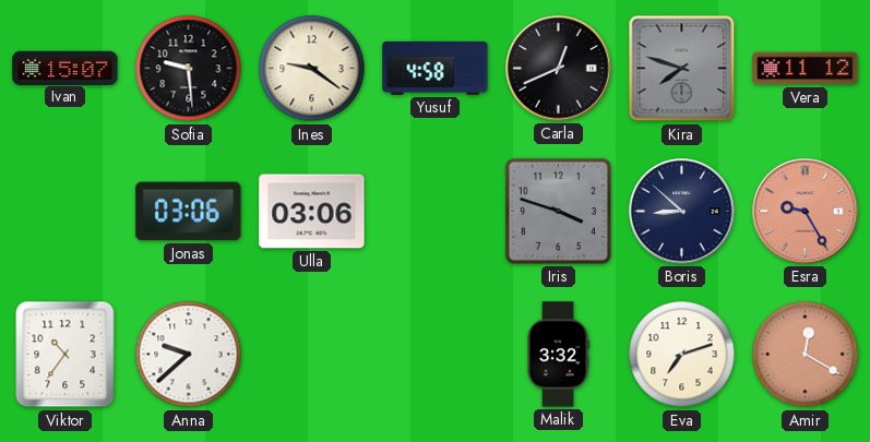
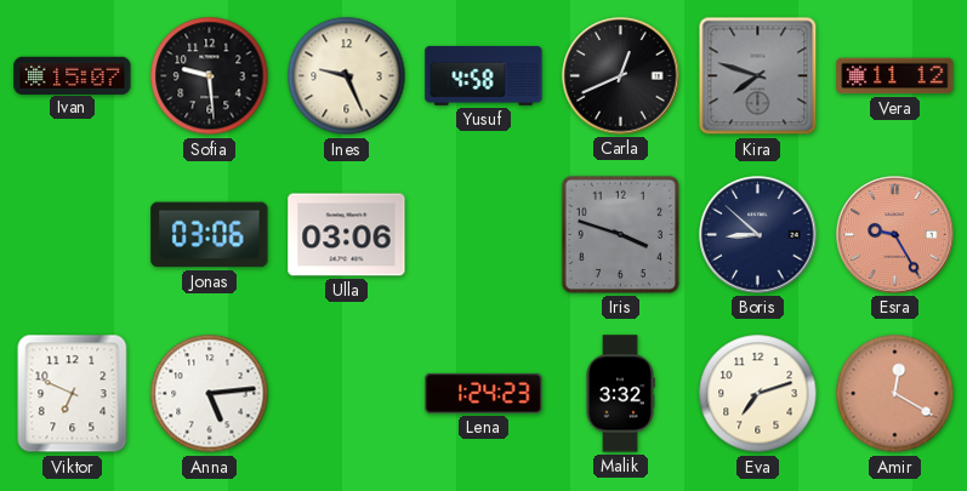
Ines: 9:21 -> 9:26 (347, 76)
Viktor: 10:36 -> 6:49 (73, 394)
Anna: 9:38 -> 5:14 (210, 394)
Lena: none -> 1:24 (484, 393)
